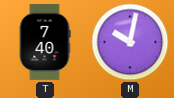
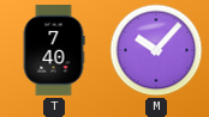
M: 10:02 -> 10:07 (156, 50)
